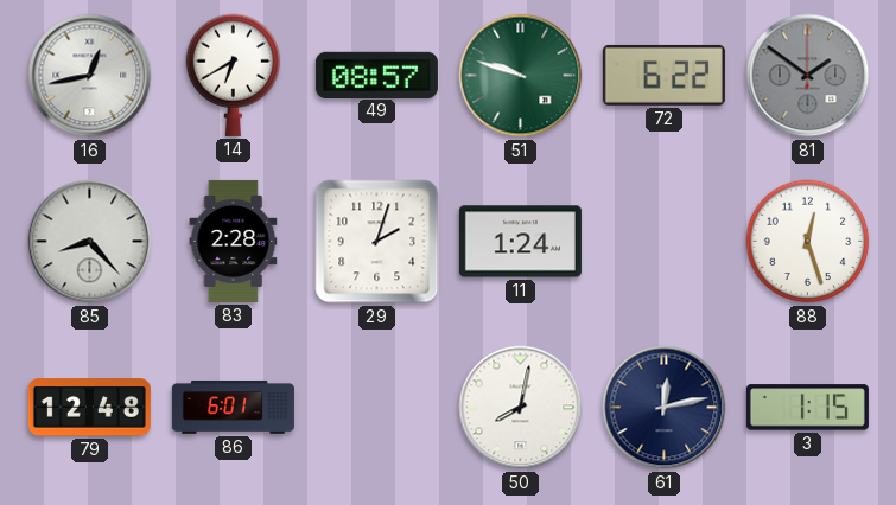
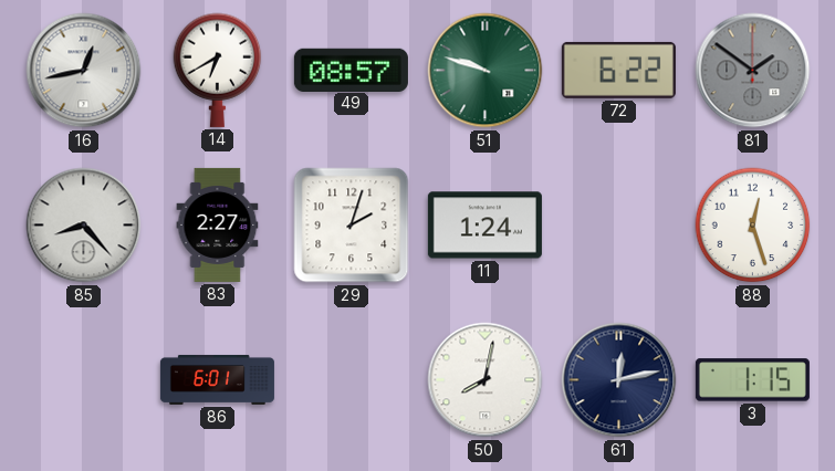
83: 2:28 -> 2:27 (218, 224)
79: 12:48 -> none (89, 408)
